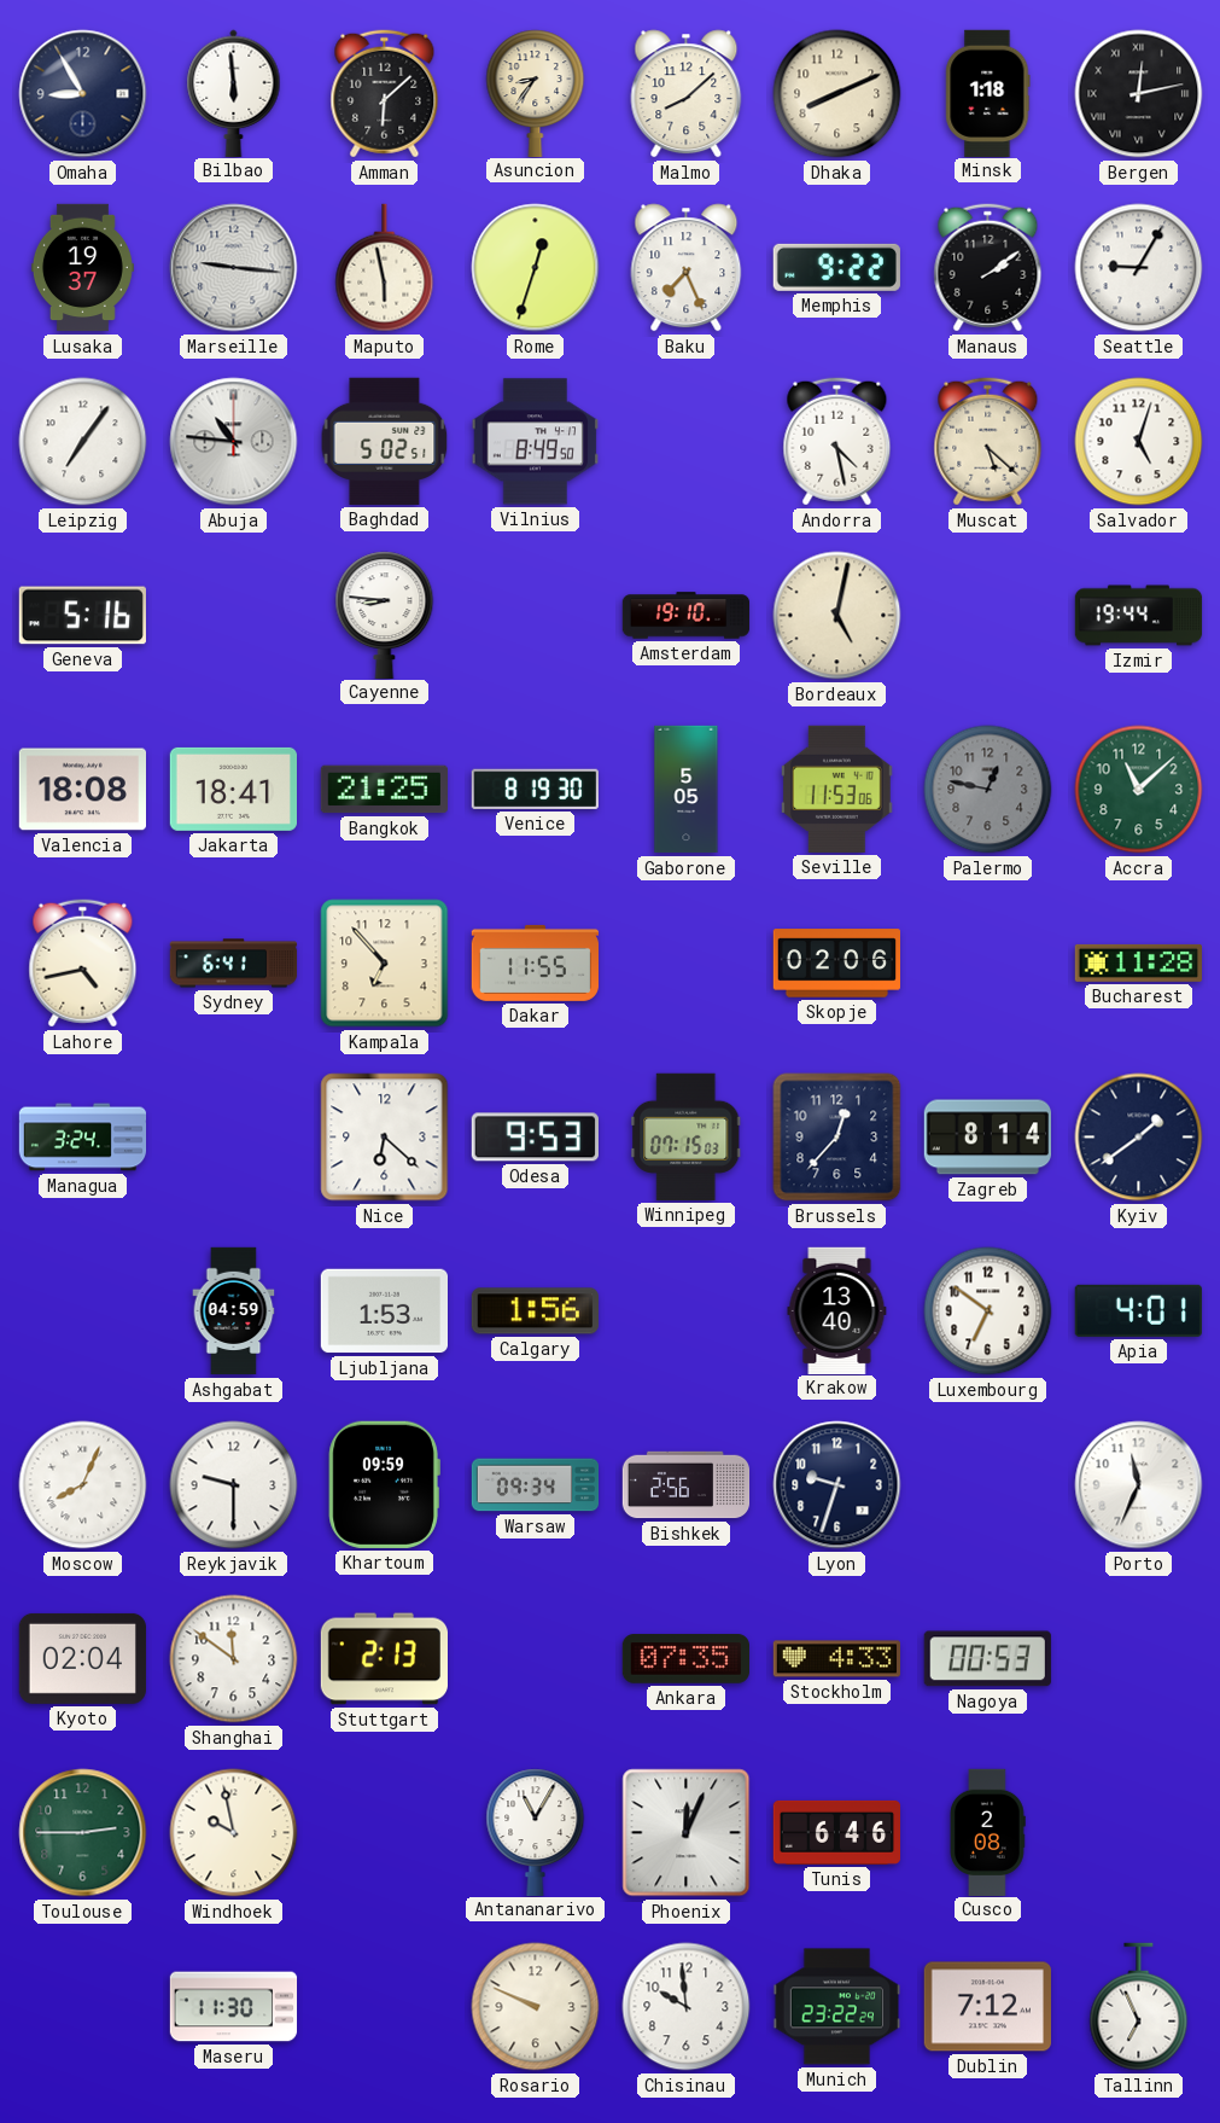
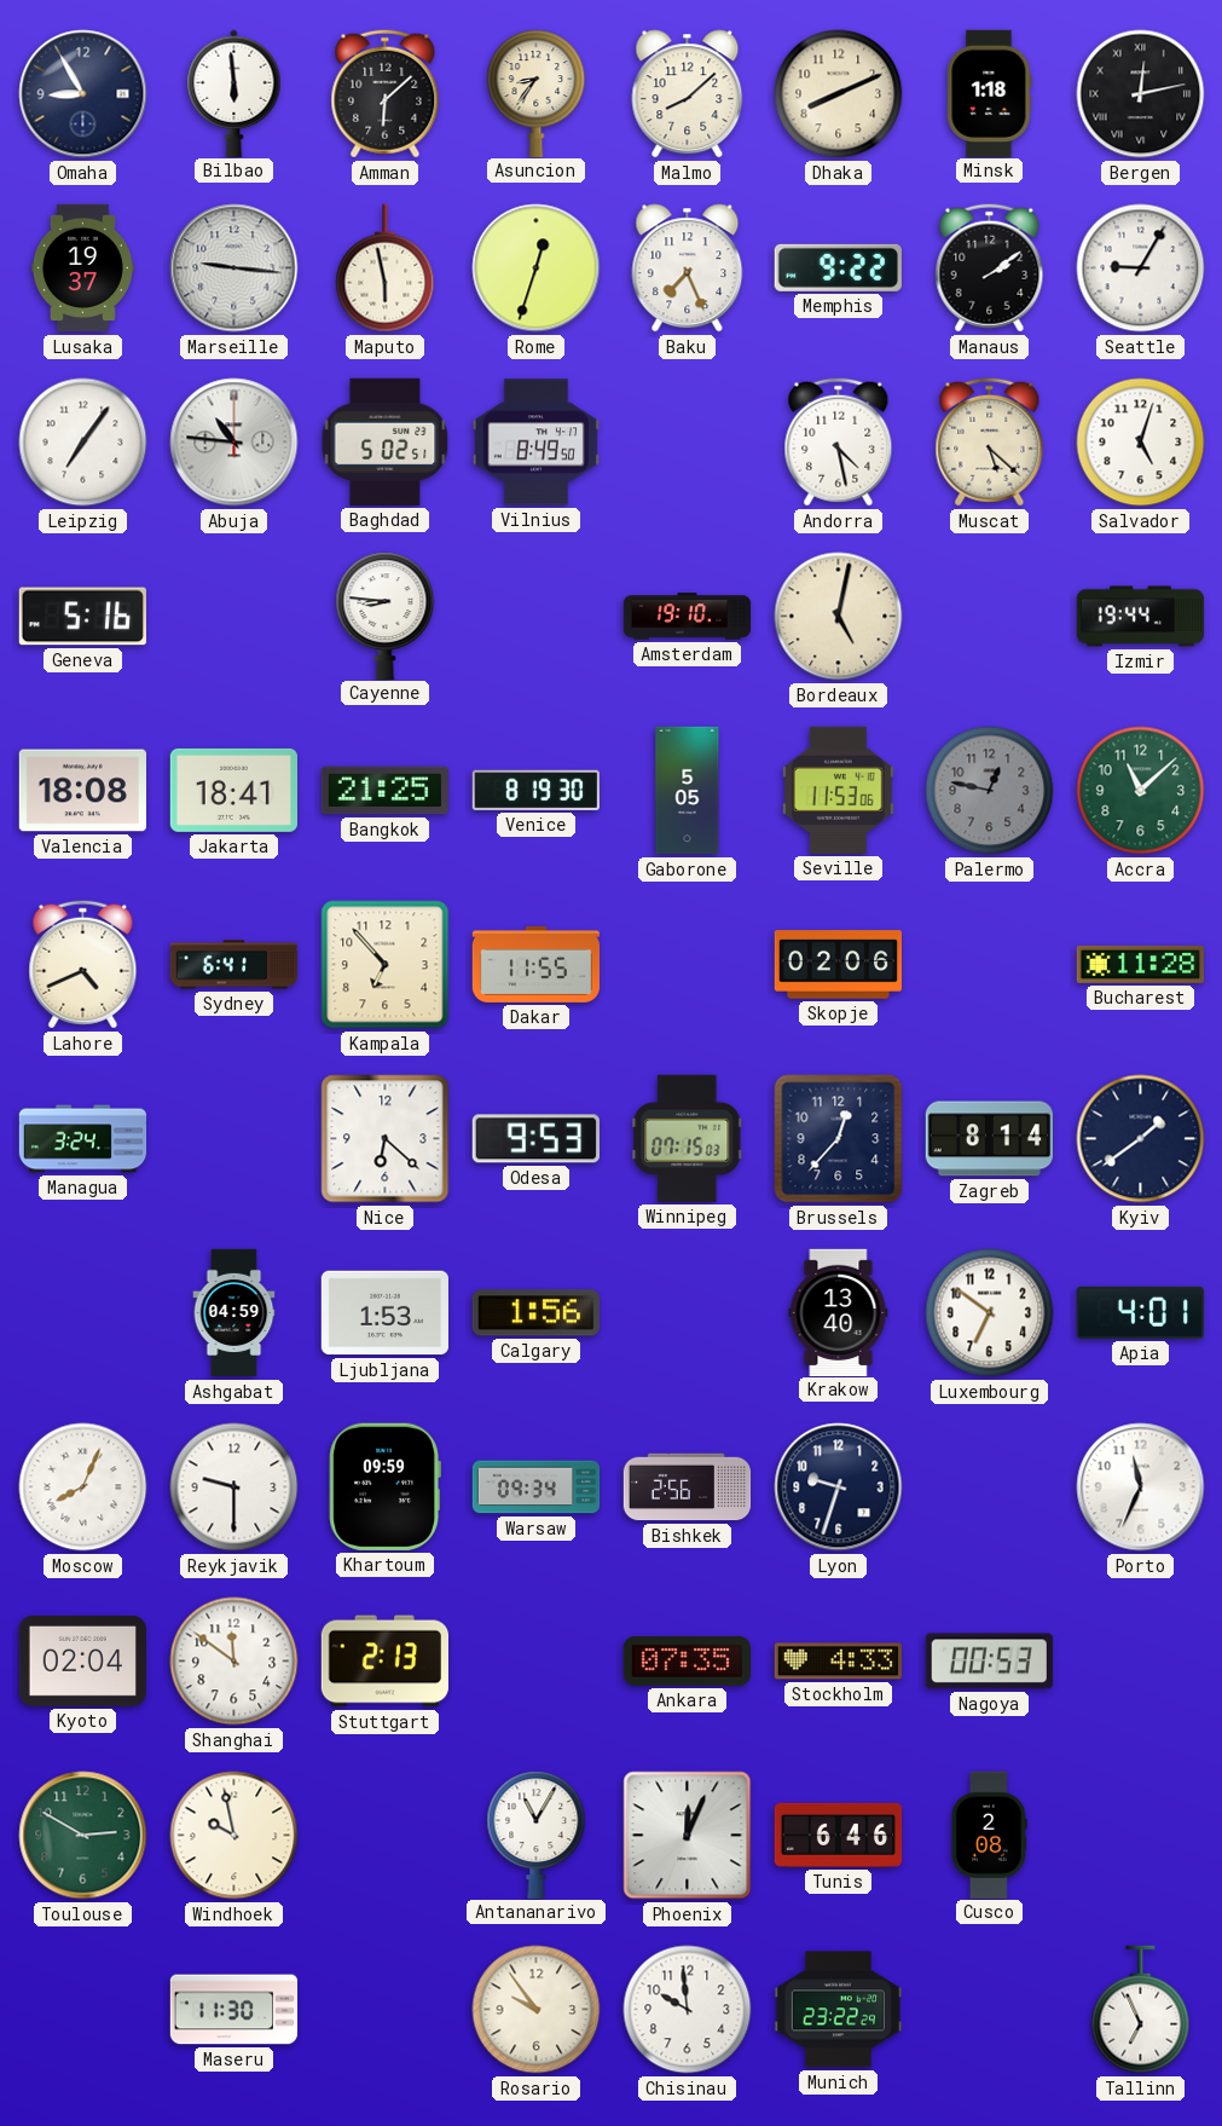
Lahore: 4:43 -> 4:41 (83, 965)
Toulouse: 2:45 -> 2:50 (83, 1836)
Rosario: 9:49 -> 9:54 (537, 2010)
Dublin: 7:12 -> none (987, 2007)
